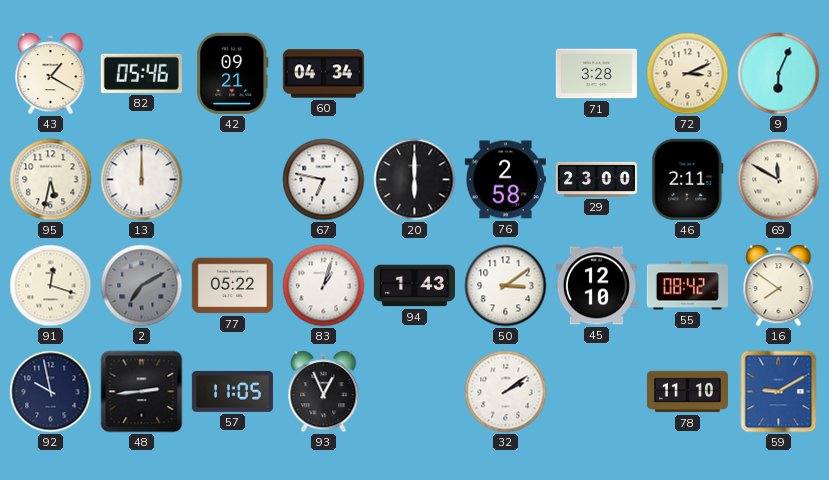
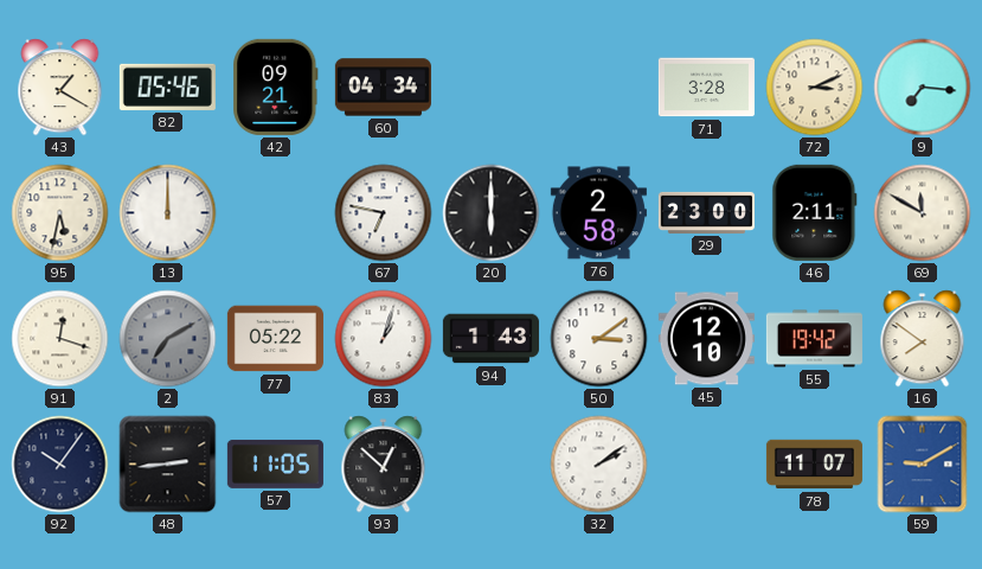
9: 6:04 -> 7:16 (923, 88)
55: 08:42 -> 19:42 (814, 339)
92: 9:58 -> 10:06 (60, 465)
93: 12:56 -> 12:52 (384, 465)
78: 11:10 -> 11:07 (814, 465)
